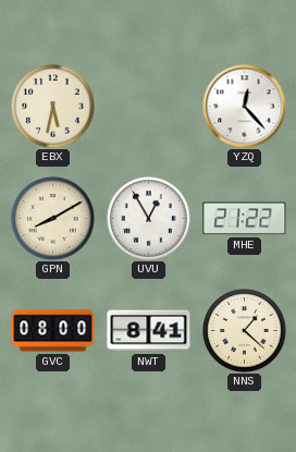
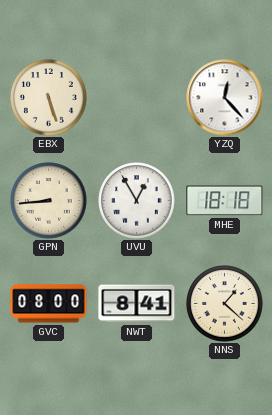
EBX: 5:32 -> 5:27 (49, 98)
GPN: 8:10 -> 8:44 (49, 201)
MHE: 21:22 -> 18:18 (225, 201)
